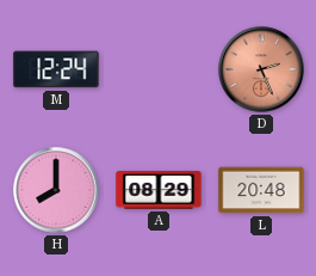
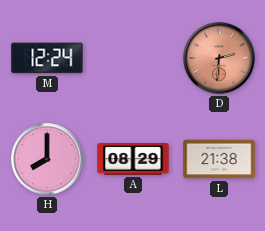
D: 2:26 -> 2:31 (219, 58)
L: 20:48 -> 21:38 (219, 159)
